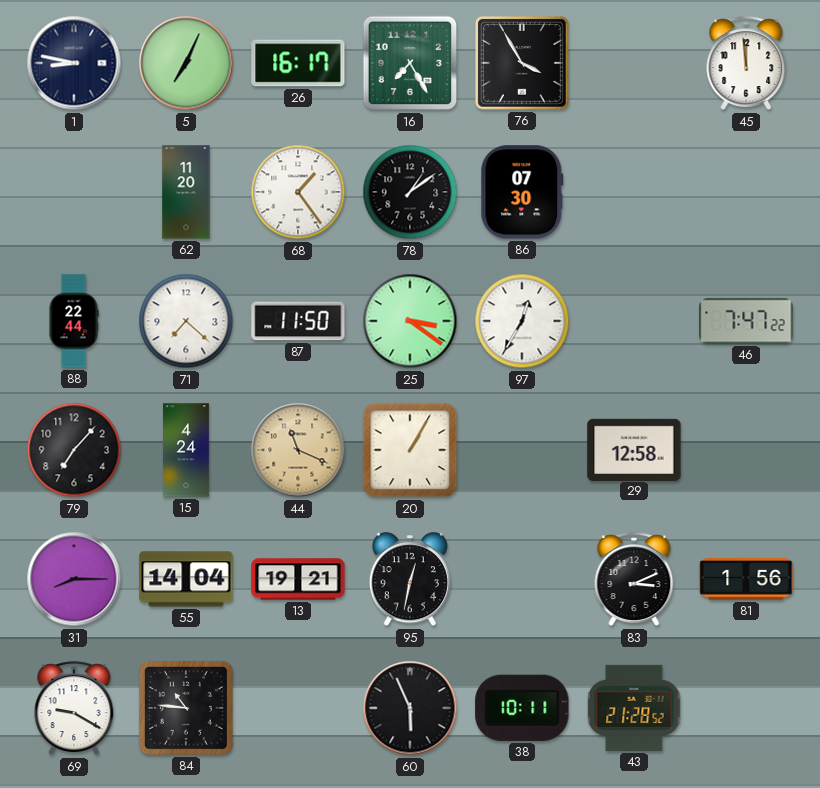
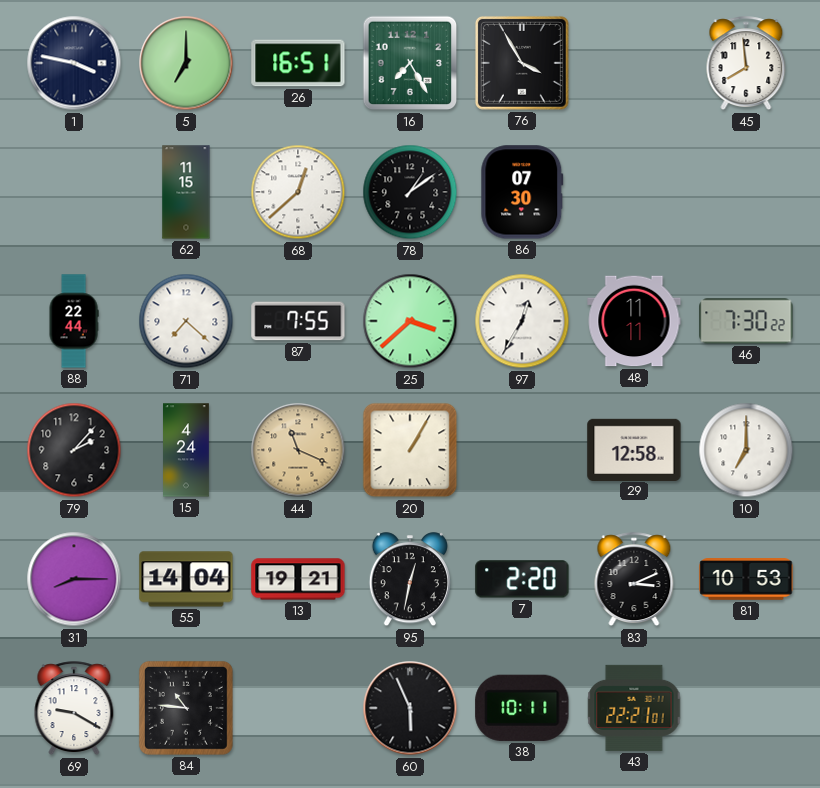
1: 8:47 -> 3:47 (74, 63)
5: 7:04 -> 7:00 (186, 63)
26: 16:17 -> 16:51 (298, 63)
45: 11:59 -> 7:59 (746, 64)
62: 11:20 -> 11:15 (186, 192)
68: 1:24 -> 12:38 (298, 192)
87: 11:50 -> 7:55 (298, 321)
25: 3:21 -> 3:38 (410, 321)
48: none -> 11:11 (634, 321)
46: 7:47 -> 7:30 (746, 321)
79: 7:07 -> 2:07 (74, 450)
10: none -> 7:00 (746, 450)
7: none -> 2:20 (522, 579)
81: 1:56 -> 10:53 (746, 579)
43: 21:28 -> 22:21 (634, 708)
